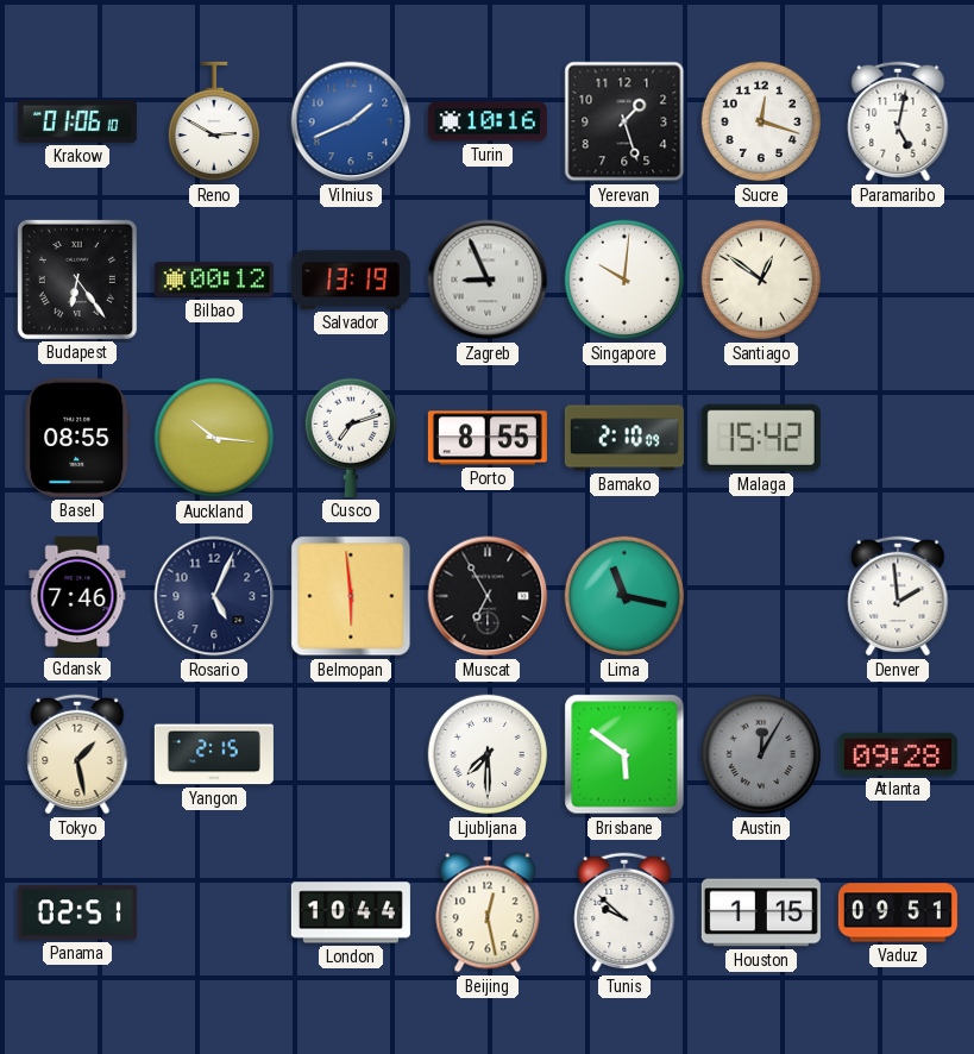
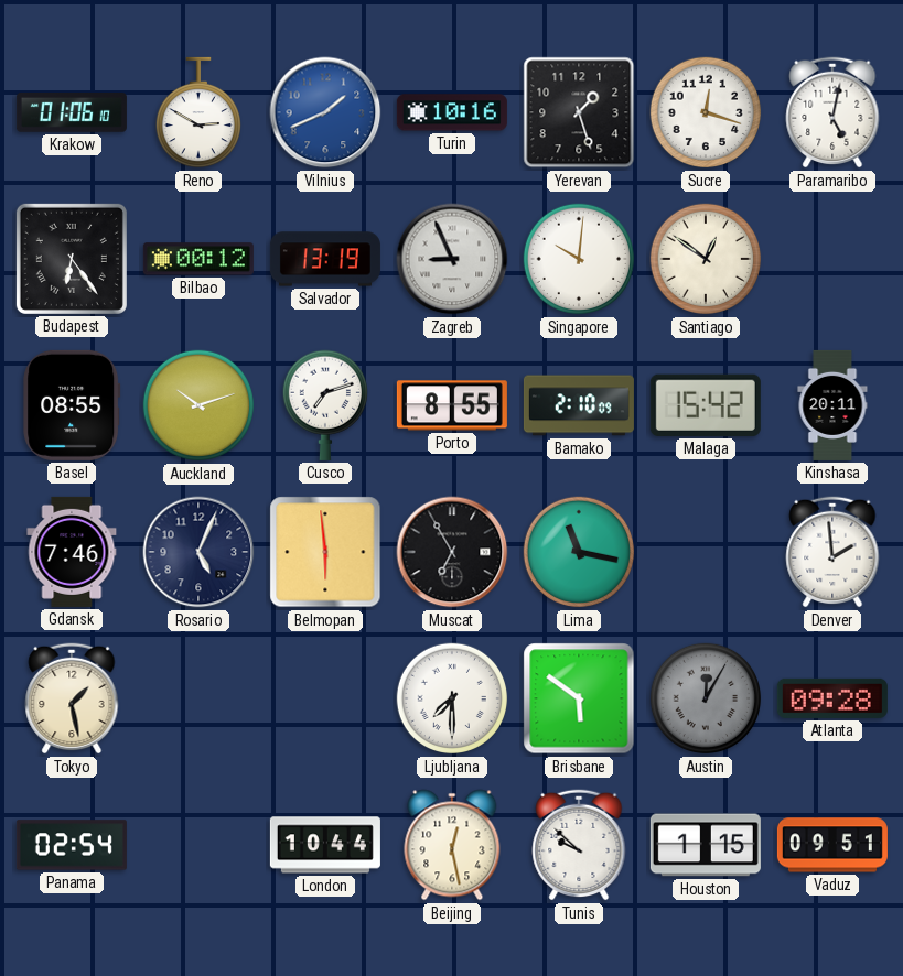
Auckland: 10:16 -> 10:12 (198, 405)
Kinshasa: none -> 20:11 (832, 405)
Yangon: 2:15 -> none (214, 754)
Panama: 02:51 -> 02:54 (72, 845)
